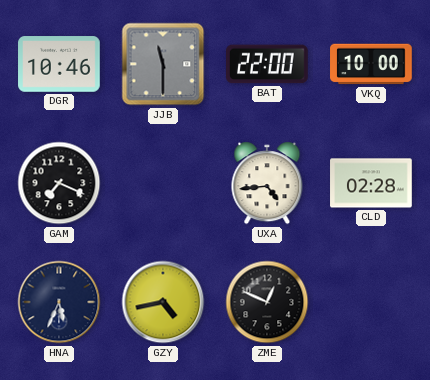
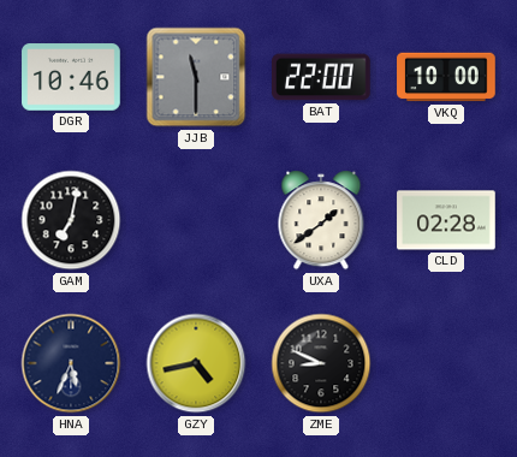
GAM: 7:19 -> 7:02 (71, 220)
UXA: 4:44 -> 1:39 (321, 220)
ZME: 12:49 -> 8:49 (321, 363)
